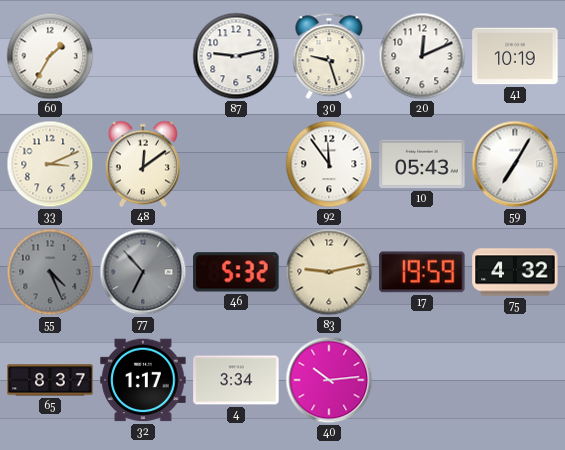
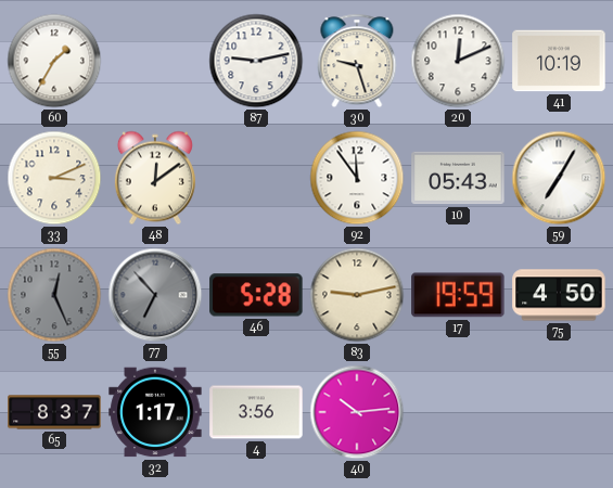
55: 4:26 -> 12:26 (54, 295)
46: 5:32 -> 5:28 (256, 295)
75: 4:32 -> 4:50 (559, 295)
4: 3:34 -> 3:56 (256, 412)
